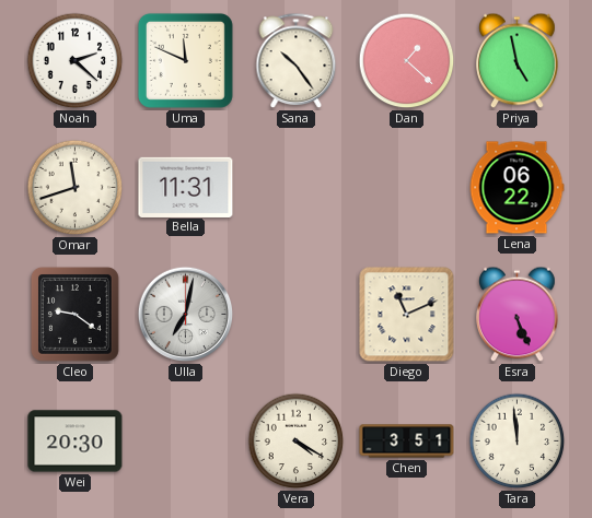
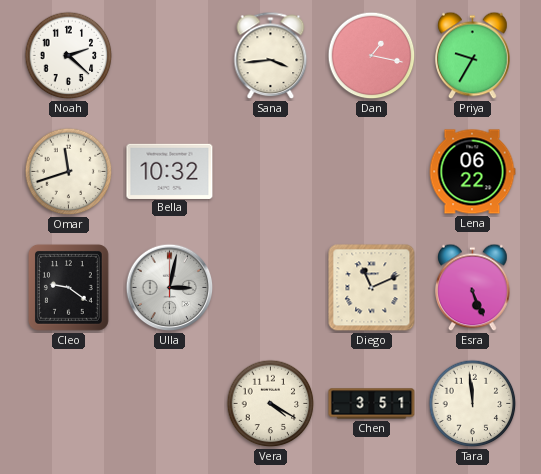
Uma: 11:49 -> none (185, 60)
Sana: 10:24 -> 3:44 (271, 56)
Dan: 1:22 -> 1:17 (372, 56)
Priya: 4:58 -> 9:35 (473, 56)
Bella: 11:31 -> 10:32 (170, 171)
Ulla: 7:02 -> 3:02 (170, 288)
Wei: 20:30 -> none (76, 442)
